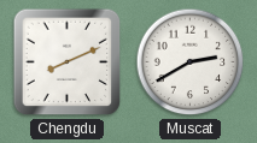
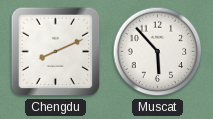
Muscat: 2:40 -> 5:53 (158, 52)
